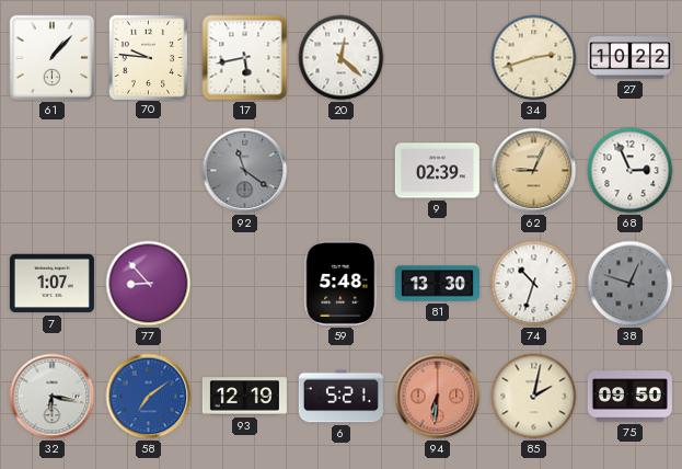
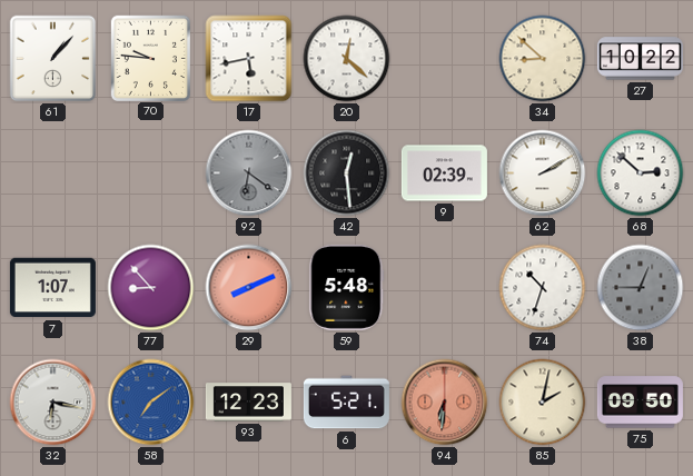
34: 2:42 -> 8:52 (543, 59)
92: 11:21 -> 6:21 (249, 173)
42: none -> 12:29 (347, 173)
62: 9:04 -> 2:10 (543, 173)
62 dial: champagne -> white (543, 173)
68: 2:56 -> 2:52 (641, 173)
29: none -> 8:11 (249, 288)
81: 13:30 -> none (437, 284)
38: 12:48 -> 12:45 (641, 288)
93: 12:19 -> 12:23 (248, 403)
